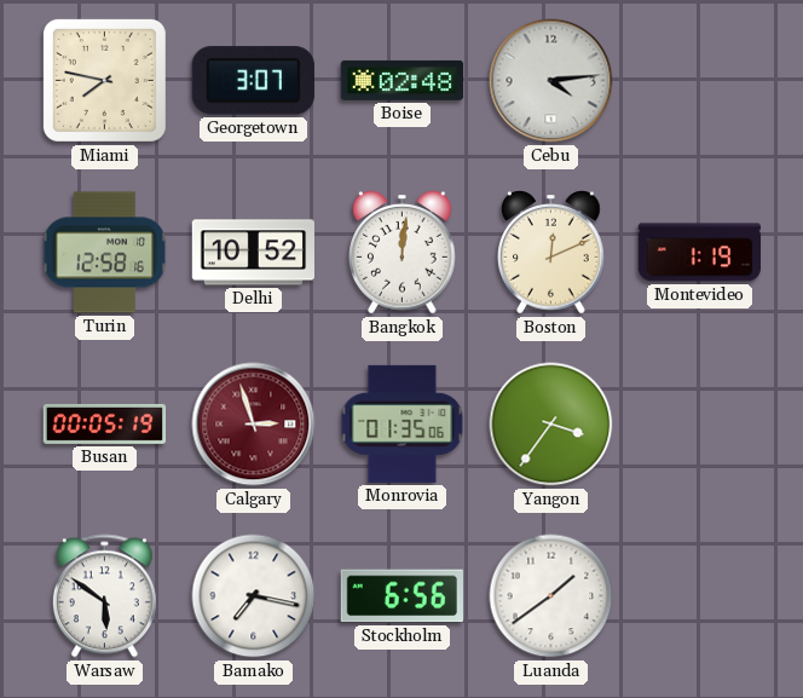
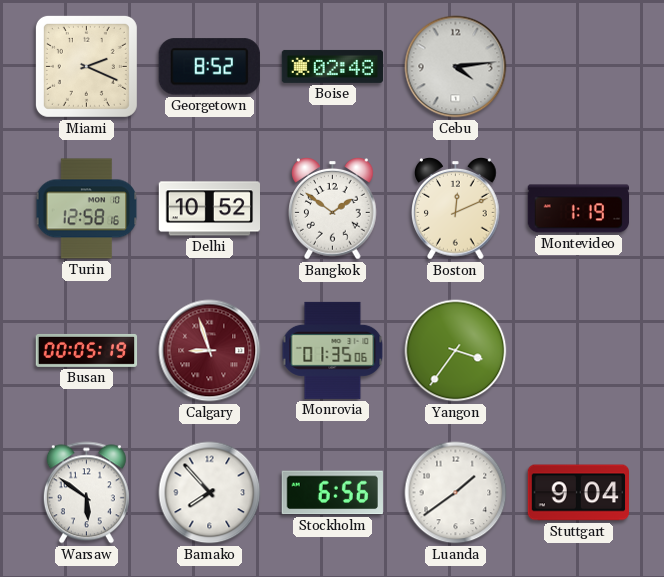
Miami: 7:47 -> 2:19 (86, 66)
Georgetown: 3:07 -> 8:52 (209, 67)
Bangkok: 12:01 -> 1:51 (333, 209)
Calgary: 2:57 -> 8:57 (210, 351)
Bamako: 7:17 -> 7:53 (210, 493)
Stuttgart: none -> 9:04 (578, 493)
